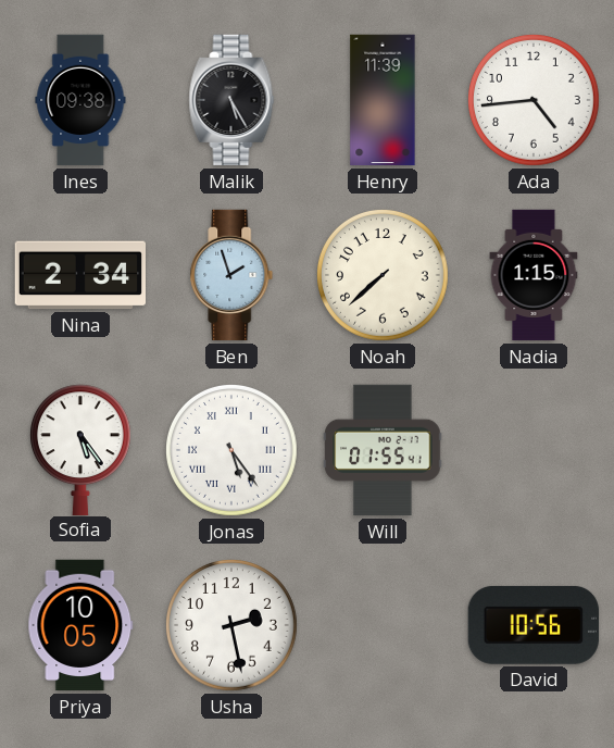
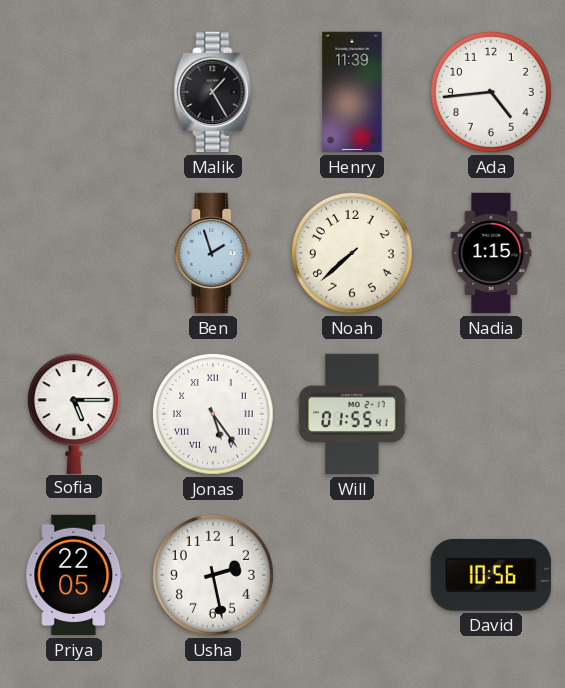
Ines: 09:38 -> none (80, 100)
Malik: 5:25 -> 1:25 (213, 92)
Nina: 2:34 -> none (79, 275)
Sofia: 5:24 -> 5:15 (74, 413)
Priya: 10:05 -> 22:05 (74, 575)
